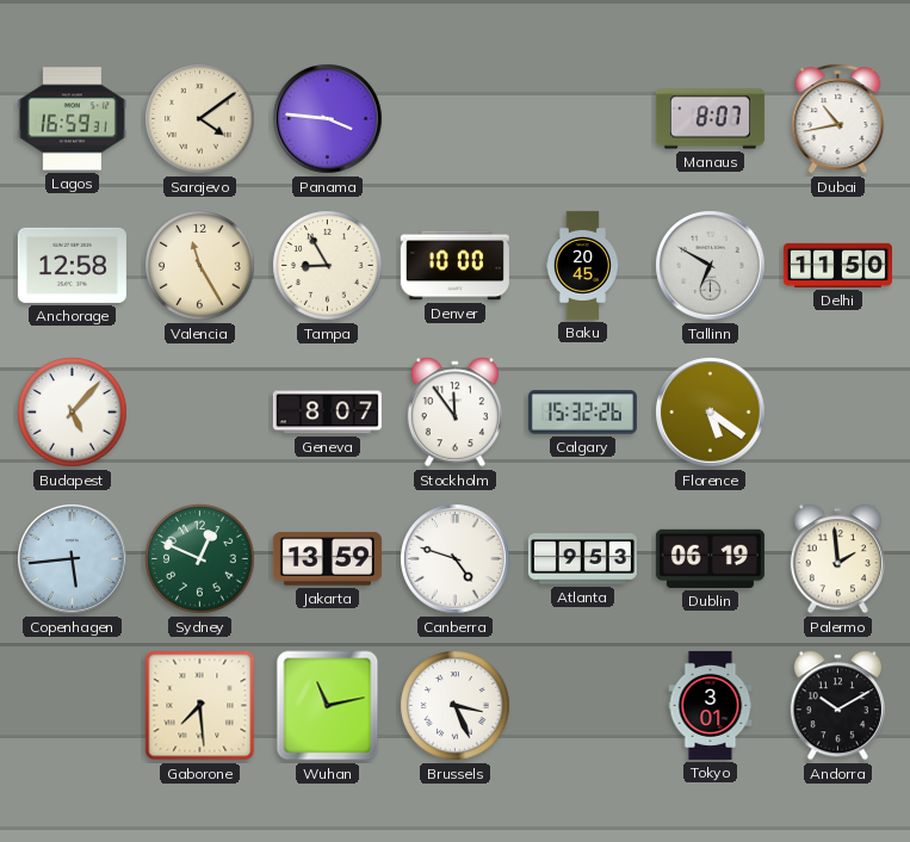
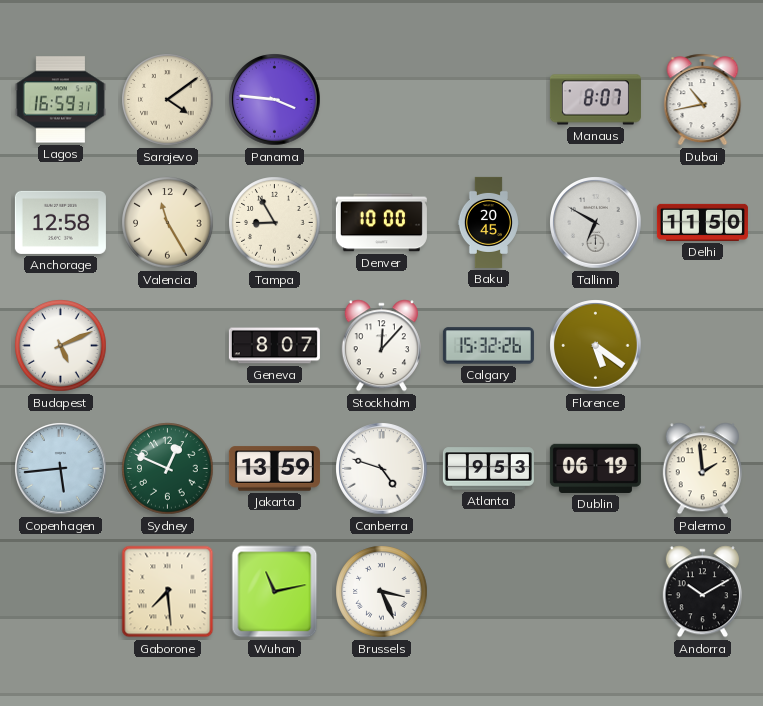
Budapest: 5:07 -> 5:11 (61, 346)
Stockholm: 11:54 -> 12:07 (381, 346)
Tokyo: 3:01 -> none (711, 705)
